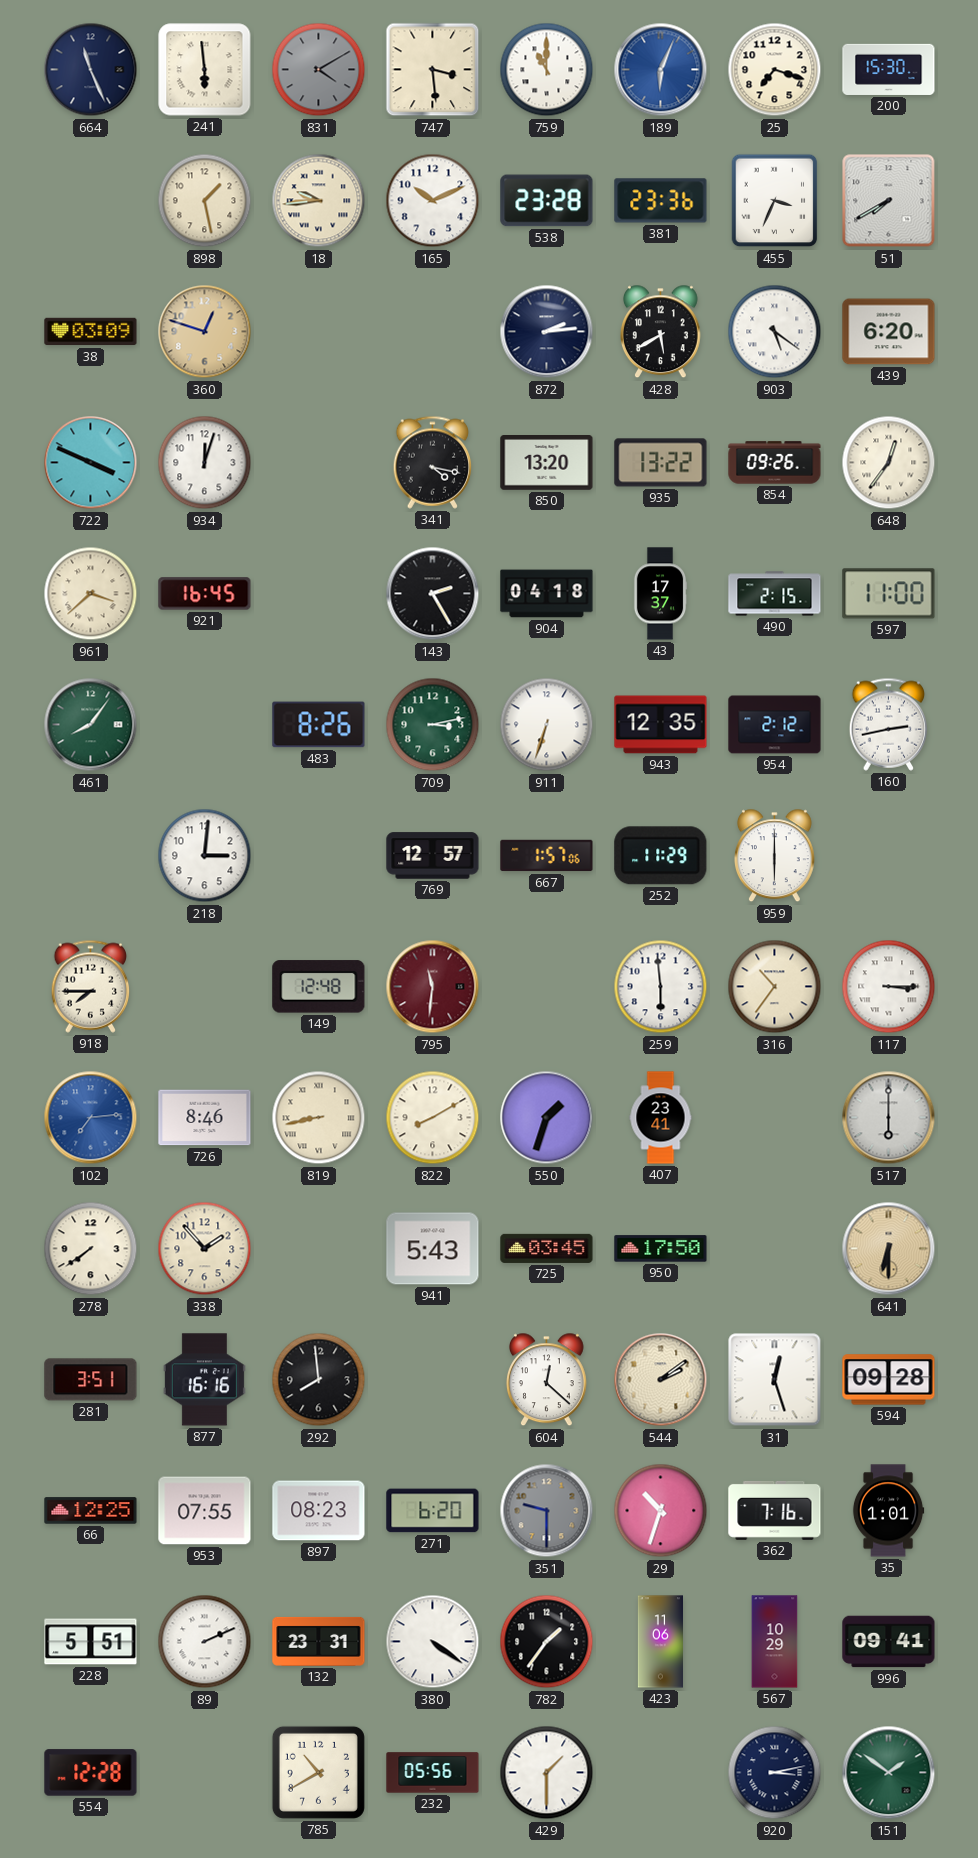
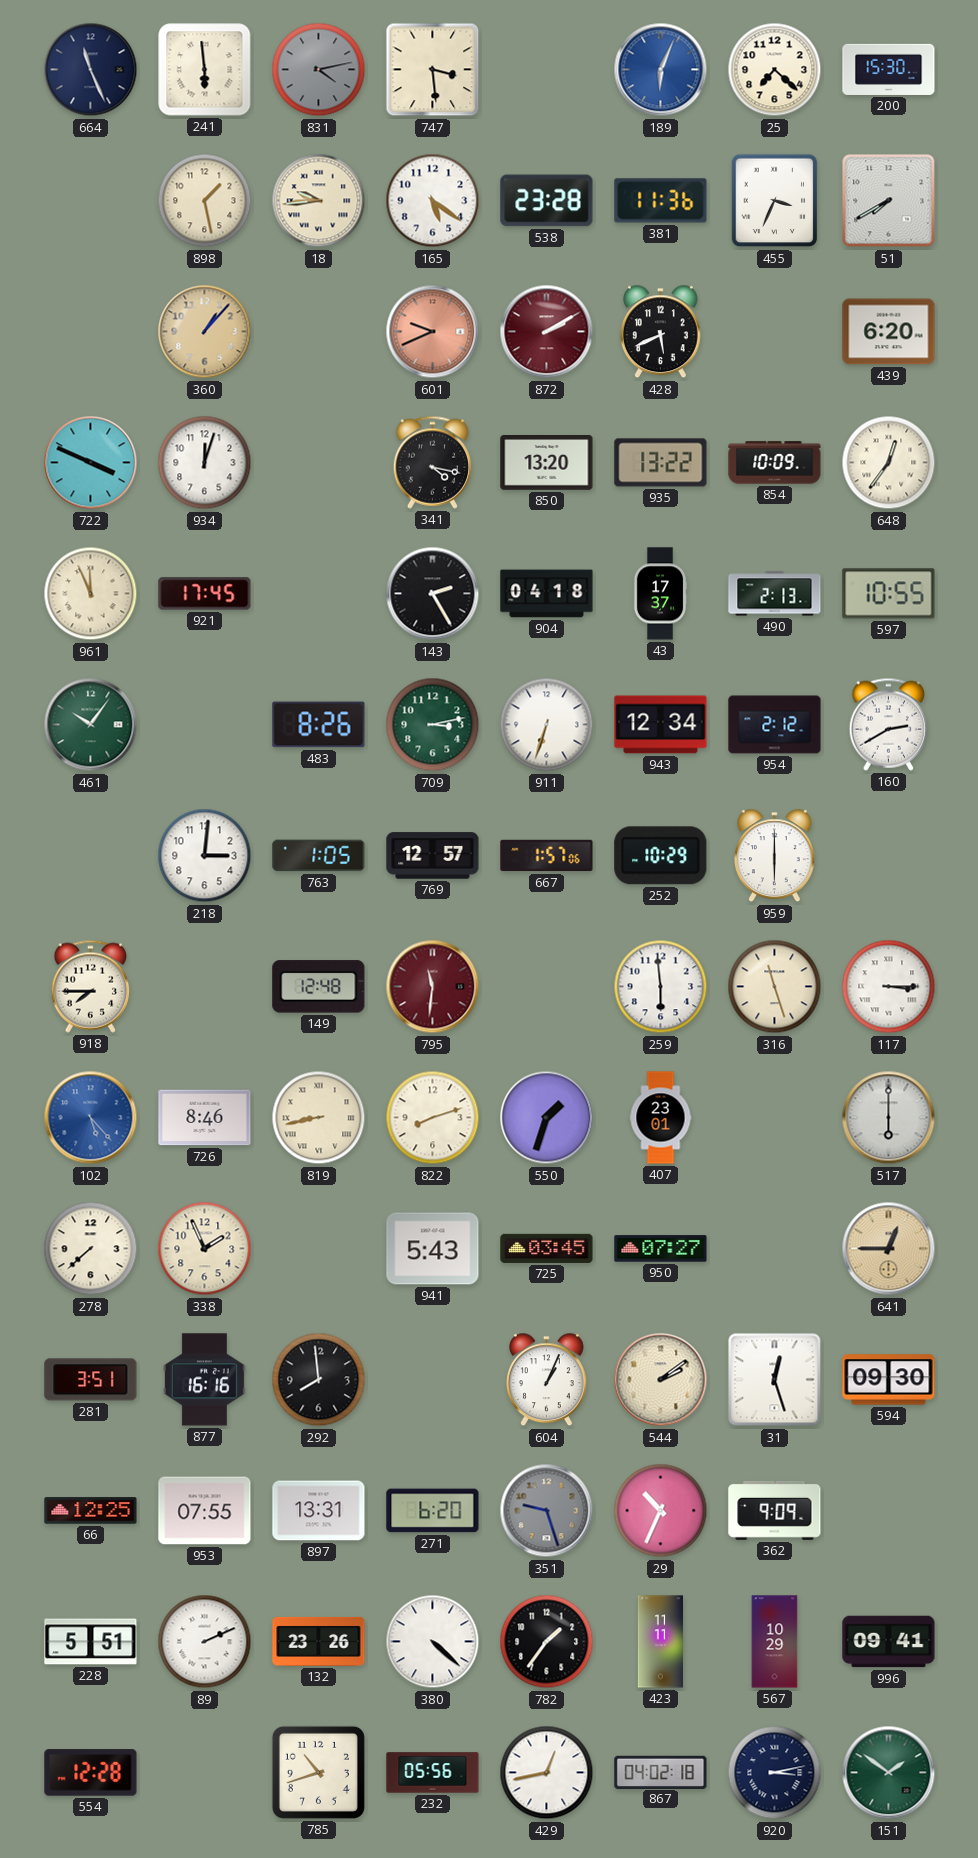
831: 4:10 -> 4:13 (319, 70)
759: 11:00 -> none (547, 70)
25: 7:18 -> 7:22 (775, 70)
165: 10:11 -> 5:21 (433, 201)
381: 23:36 -> 11:36 (661, 201)
38: 03:09 -> none (91, 332)
360: 12:48 -> 1:07 (205, 332)
601: none -> 9:41 (433, 332)
872: 2:14 -> 2:10 (547, 332)
872 dial: navy -> burgundy (547, 332)
428: 5:40 -> 5:41 (660, 332)
903: 5:21 -> none (775, 332)
854: 09:26 -> 10:09 (775, 463)
961: 3:38 -> 11:56 (91, 594)
921: 16:45 -> 17:45 (205, 594)
490: 2:15 -> 2:13 (775, 594)
597: 11:00 -> 10:55 (889, 594)
461: 8:06 -> 10:06 (91, 725)
943: 12:35 -> 12:34 (661, 725)
160: 2:43 -> 2:40 (889, 724)
763: none -> 1:05 (319, 856)
252: 11:29 -> 10:29 (661, 856)
316: 10:36 -> 11:27 (775, 987)
102: 7:14 -> 5:23 (91, 1118)
822: 8:10 -> 8:12 (433, 1118)
407: 23:41 -> 23:01 (661, 1118)
278: 7:39 -> 7:38 (91, 1249)
338: 1:53 -> 1:56 (205, 1249)
950: 17:50 -> 07:27 (661, 1249)
641: 6:30 -> 12:45 (889, 1249)
604: 12:22 -> 1:04 (546, 1380)
594: 09:28 -> 09:30 (889, 1380)
897: 08:23 -> 13:31 (319, 1511)
351: 9:30 -> 9:27 (547, 1511)
29: 10:33 -> 10:34 (661, 1511)
362: 7:16 -> 9:09 (775, 1510)
35: 1:01 -> none (888, 1511)
132: 23:31 -> 23:26 (319, 1641)
380: 4:21 -> 4:22 (433, 1642)
423: 11:06 -> 11:11 (660, 1642)
785: 10:40 -> 10:42 (318, 1772)
429: 1:30 -> 12:43 (547, 1773)
867: none -> 04:02 (661, 1772)
